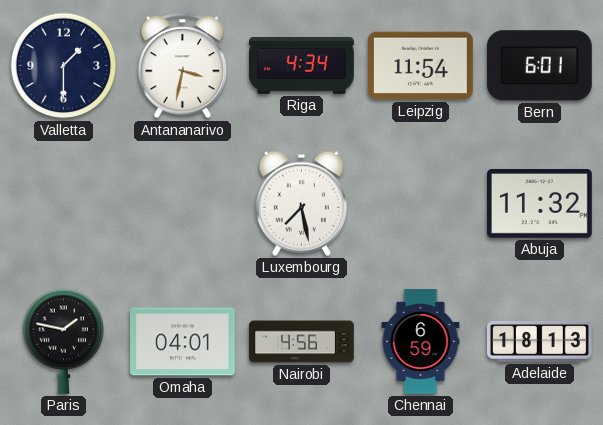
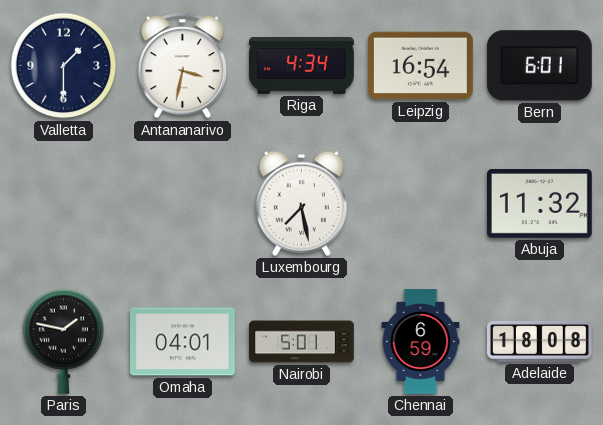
Leipzig: 11:54 -> 16:54 (420, 66)
Nairobi: 4:56 -> 5:01 (302, 342)
Adelaide: 18:13 -> 18:08 (540, 342)
